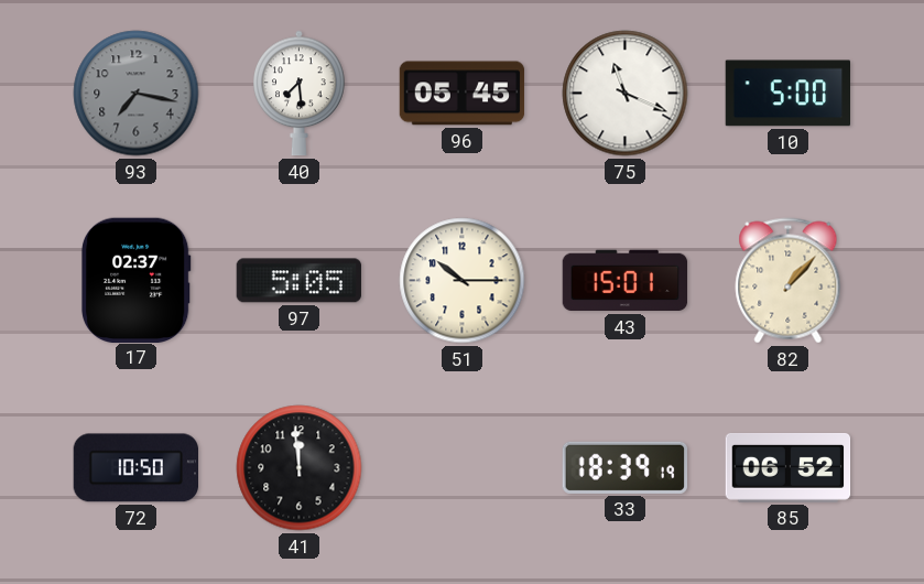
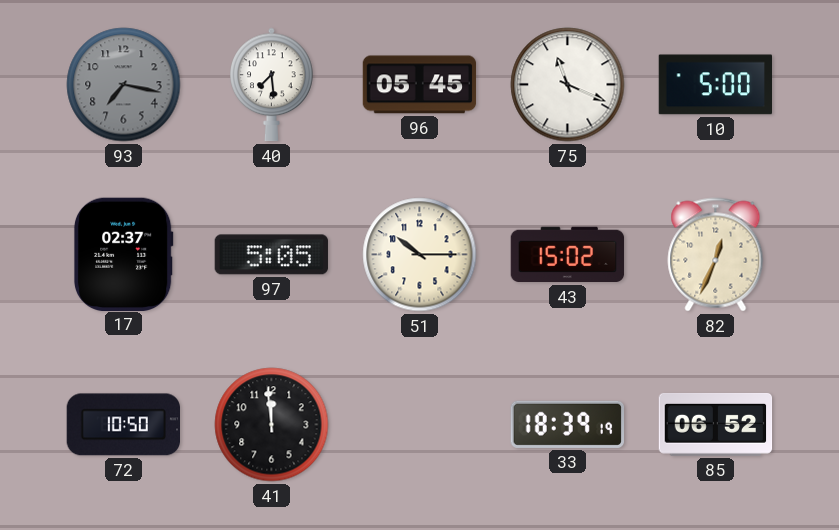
43: 15:01 -> 15:02 (568, 255)
82: 1:07 -> 12:34 (716, 255)
